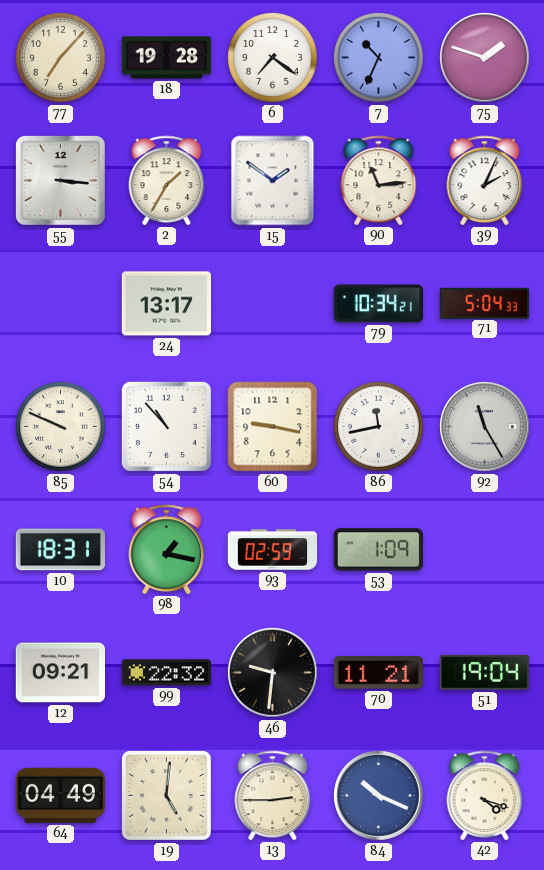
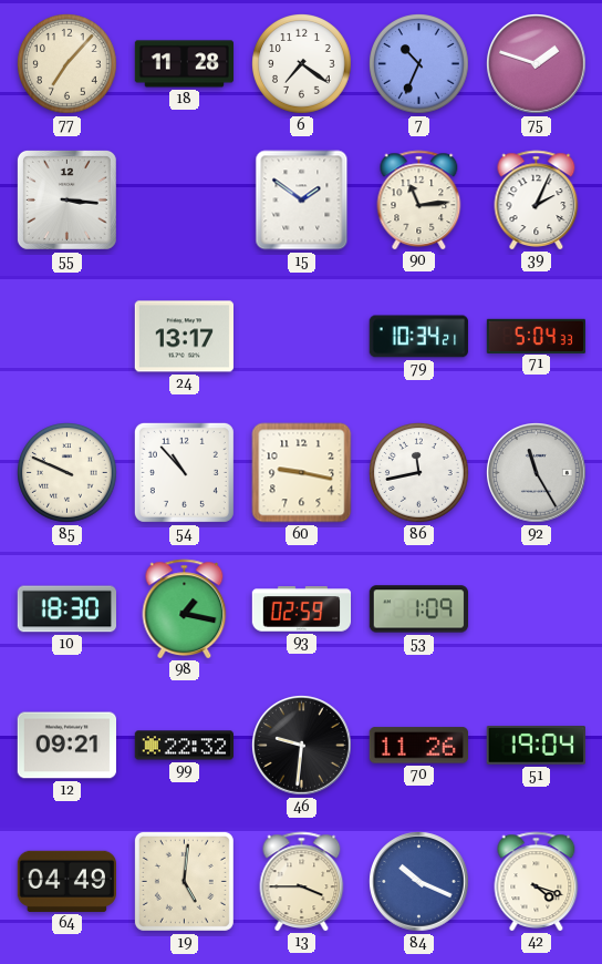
18: 19:28 -> 11:28 (185, 64)
2: 1:35 -> none (167, 180)
10: 18:31 -> 18:30 (66, 609)
70: 11:21 -> 11:26 (418, 746)
13: 2:45 -> 3:45 (302, 881)
